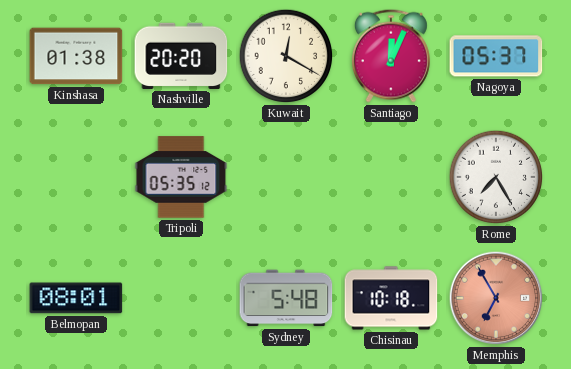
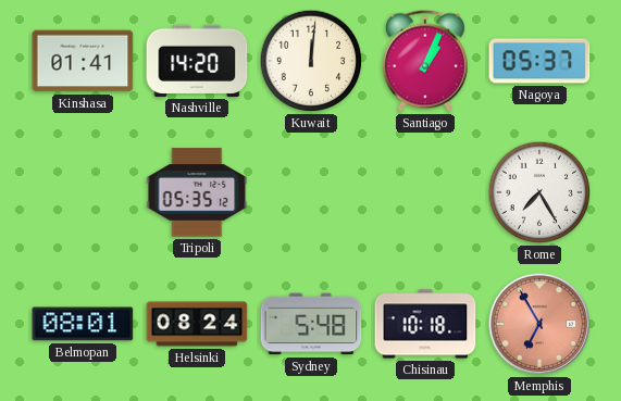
Kinshasa: 01:38 -> 01:41 (83, 61)
Nashville: 20:20 -> 14:20 (197, 61)
Kuwait: 12:20 -> 12:01 (311, 61)
Santiago: 12:04 -> 1:04 (425, 61)
Helsinki: none -> 08:24 (197, 324)
